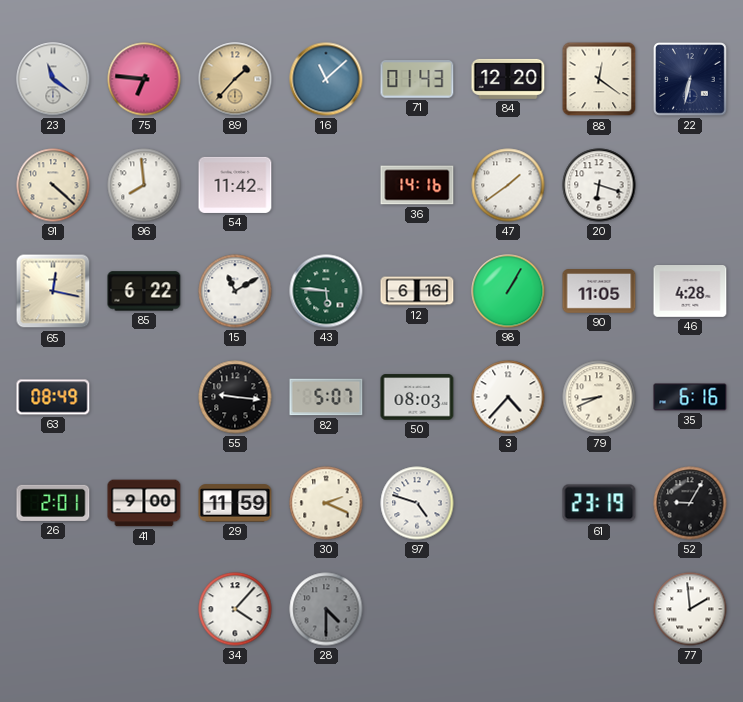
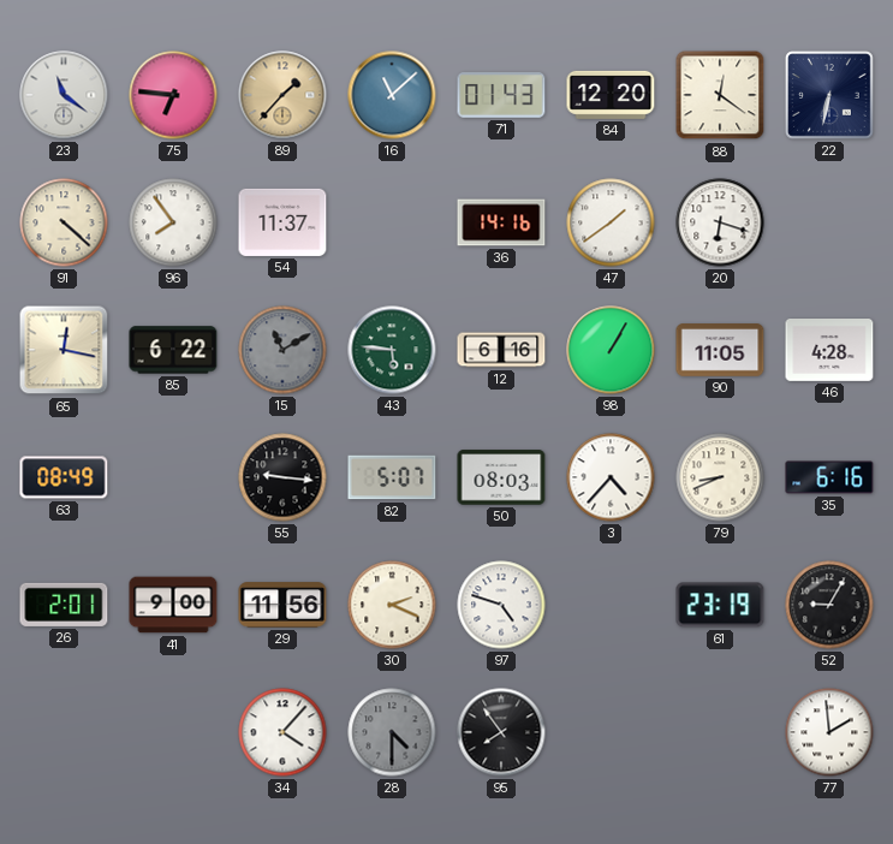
96: 7:59 -> 7:54 (173, 222)
54: 11:42 -> 11:37 (282, 222)
15 dial: white -> grey (282, 350)
29: 11:59 -> 11:56 (282, 605)
95: none -> 7:54 (501, 732)
